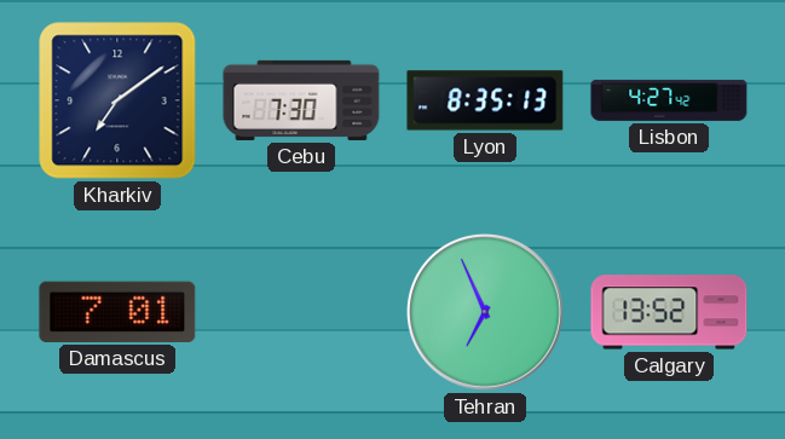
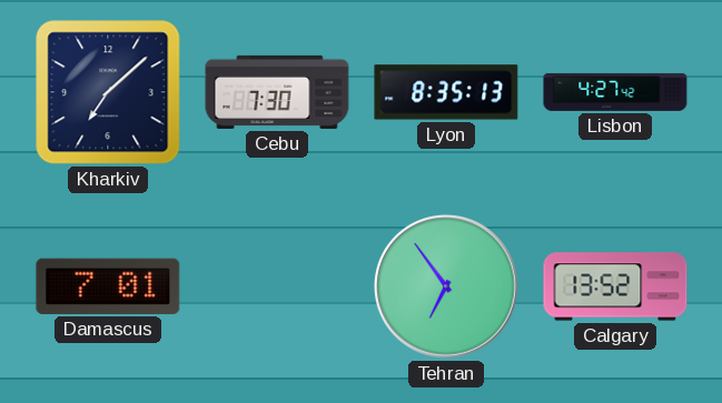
Kharkiv: 7:09 -> 7:08 (108, 92)
Tehran: 6:56 -> 6:54 (446, 286)
